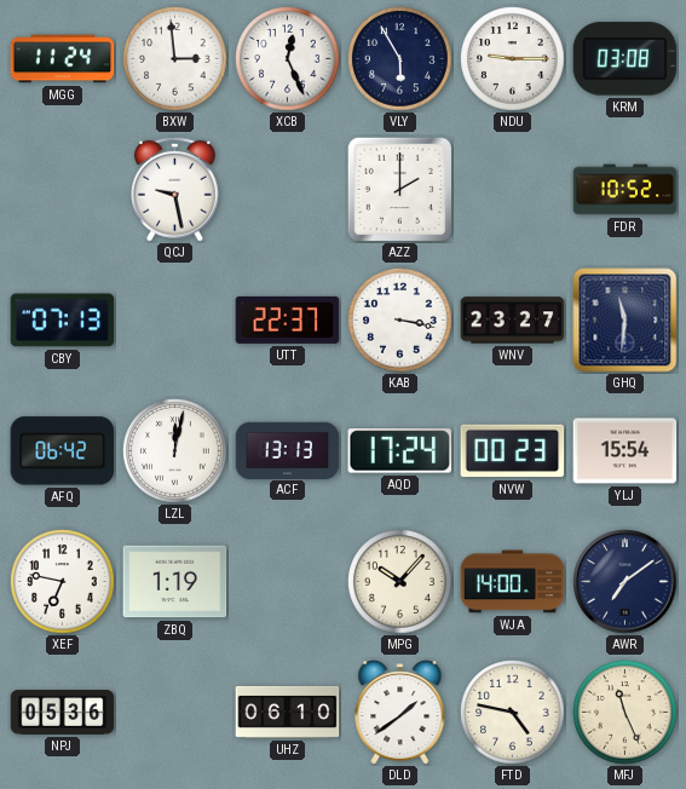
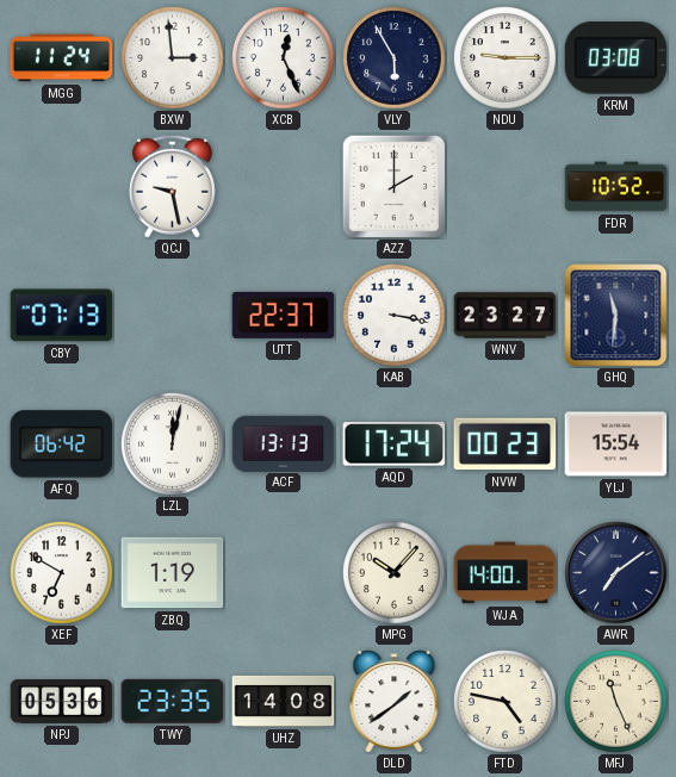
XEF: 6:47 -> 6:50 (62, 573)
TWY: none -> 23:35 (173, 701)
UHZ: 06:10 -> 14:08 (284, 701)
